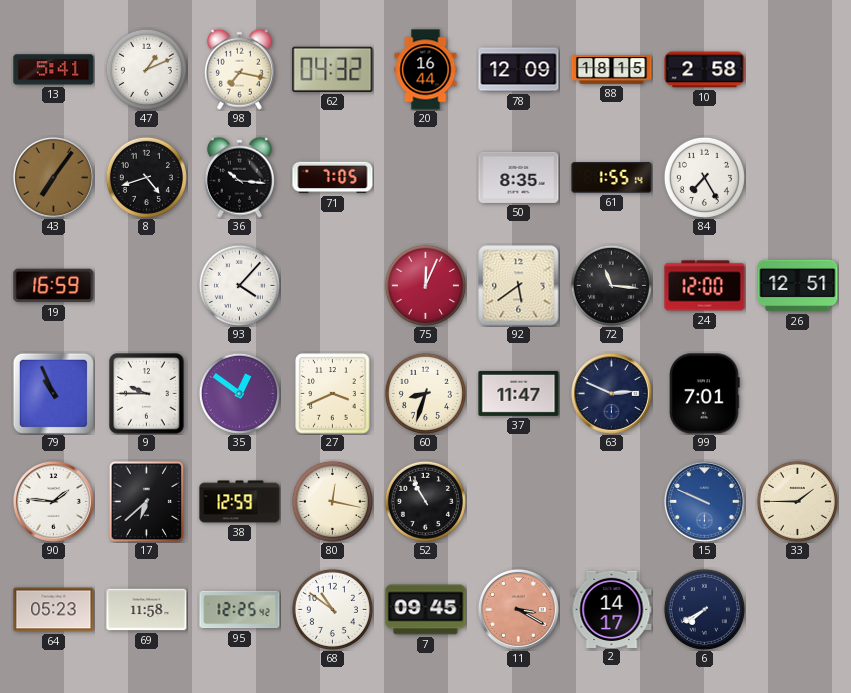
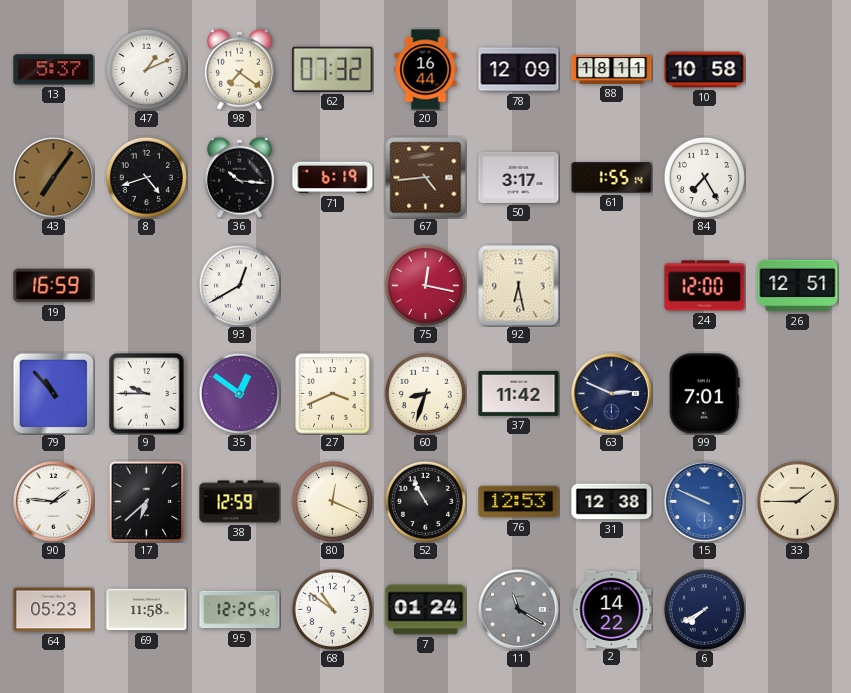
13: 5:41 -> 5:37 (54, 70)
98: 7:17 -> 7:21 (239, 69)
62: 04:32 -> 07:32 (333, 69)
88: 18:15 -> 18:11 (612, 70)
10: 2:58 -> 10:58 (705, 70)
71: 7:05 -> 6:19 (333, 178)
67: none -> 4:44 (426, 178)
50: 8:35 -> 3:17 (519, 177)
93: 4:07 -> 12:40 (239, 285)
75: 12:04 -> 12:17 (425, 285)
92: 5:39 -> 6:28 (519, 286)
72: 11:16 -> none (611, 285)
79: 10:56 -> 10:53 (53, 393)
37: 11:47 -> 11:42 (519, 393)
80: 12:17 -> 12:19 (332, 501)
76: none -> 12:53 (519, 502)
31: none -> 12:38 (612, 502)
7: 09:45 -> 01:24 (426, 610)
11: 3:20 -> 11:20 (518, 609)
11 dial: salmon -> grey (518, 609)
2: 14:17 -> 14:22 (612, 609)
